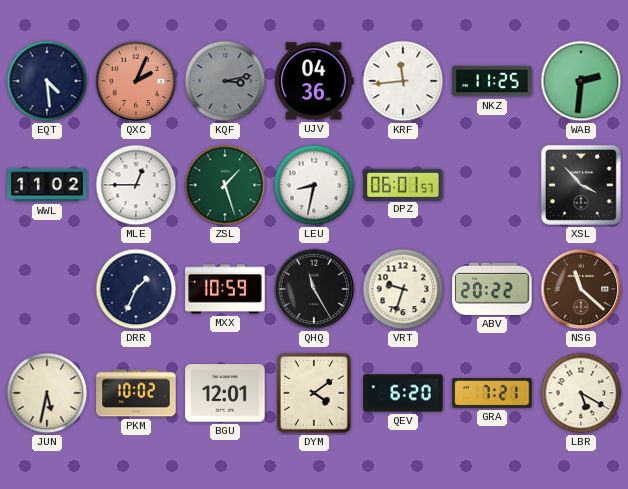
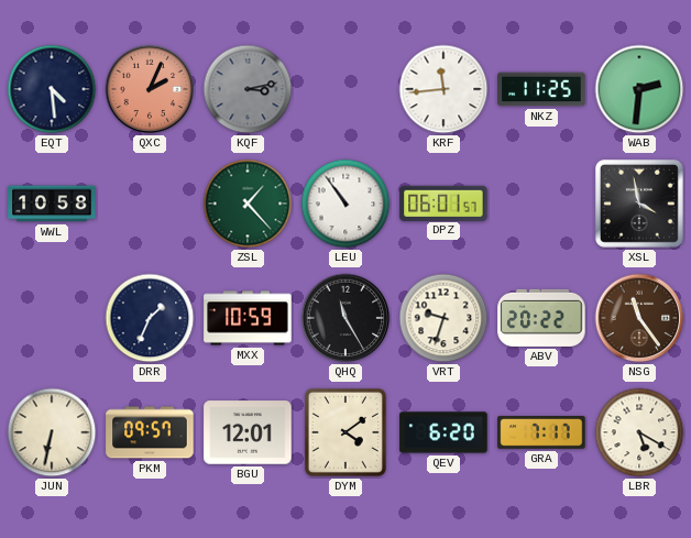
UJV: 04:36 -> none (315, 81)
WWL: 11:02 -> 10:58 (52, 204)
MLE: 12:45 -> none (136, 185)
ZSL: 1:27 -> 1:23 (248, 204)
LEU: 8:32 -> 10:54 (345, 204)
XSL: 3:53 -> 3:58 (639, 204)
NSG: 11:22 -> 11:24 (639, 318)
JUN: 5:32 -> 6:32 (52, 432)
PKM: 10:02 -> 09:57 (150, 432)
GRA: 7:21 -> 7:17 (541, 432)
